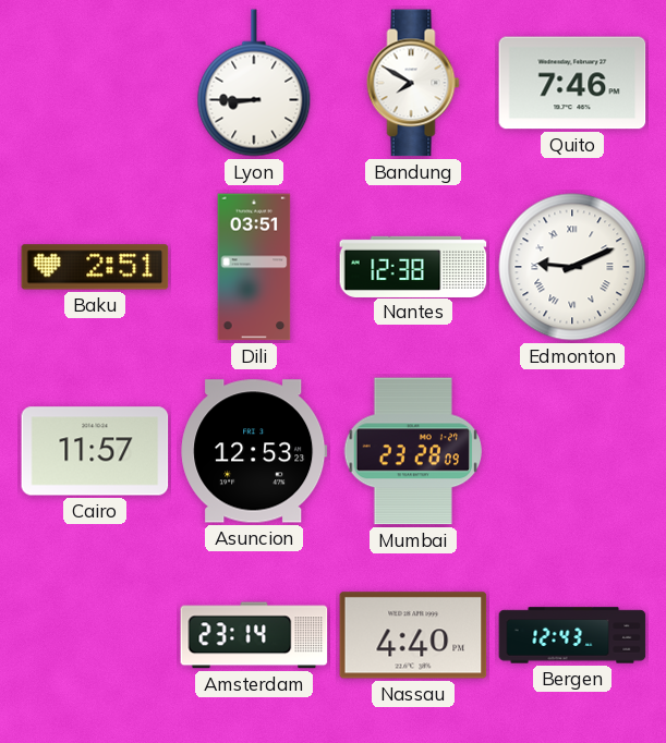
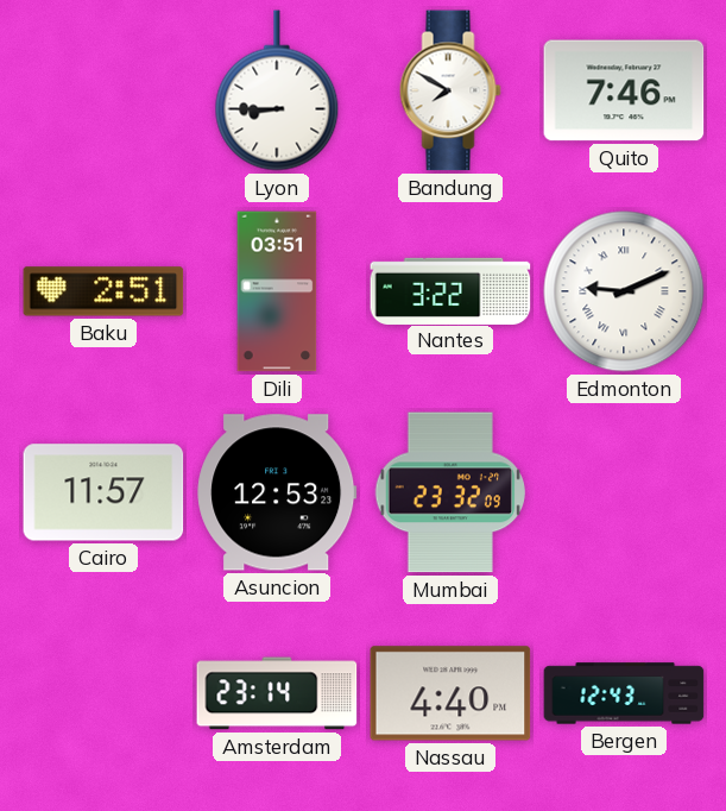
Nantes: 12:38 -> 3:22 (450, 290)
Mumbai: 23:28 -> 23:32 (449, 492)
